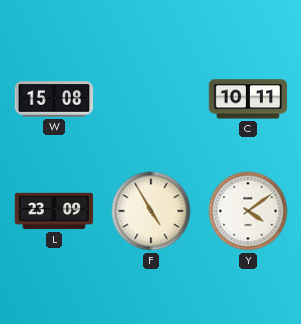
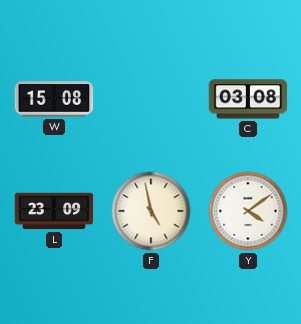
C: 10:11 -> 03:08 (248, 99)
F: 4:55 -> 4:58 (151, 211)
